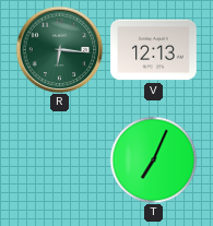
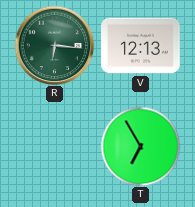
T: 7:04 -> 6:55 (140, 146)
